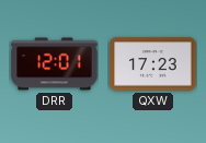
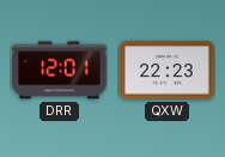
QXW: 17:23 -> 22:23 (168, 71)
